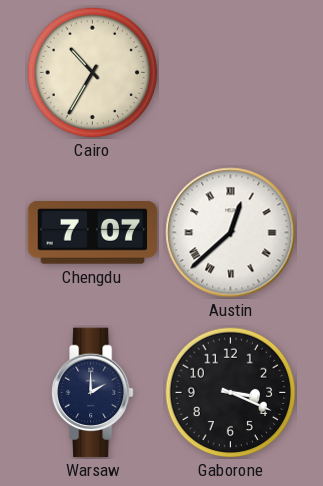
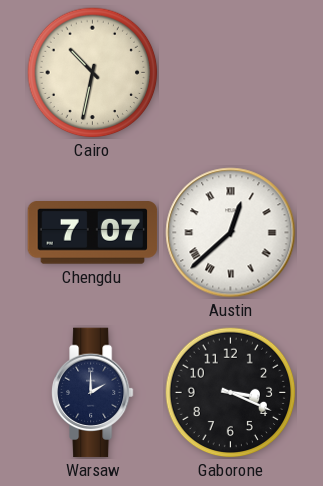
Cairo: 10:35 -> 10:32 (93, 73)
